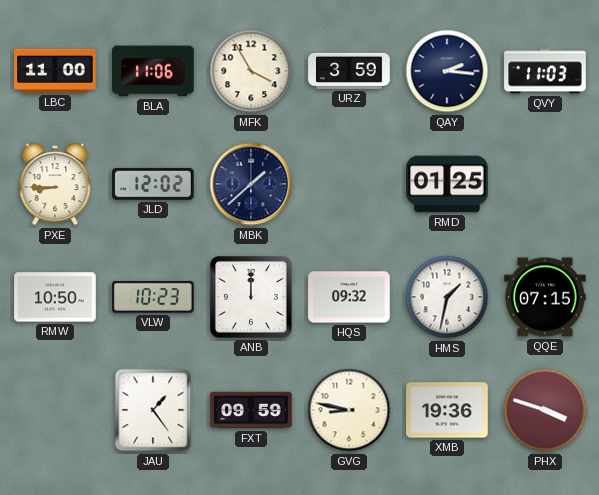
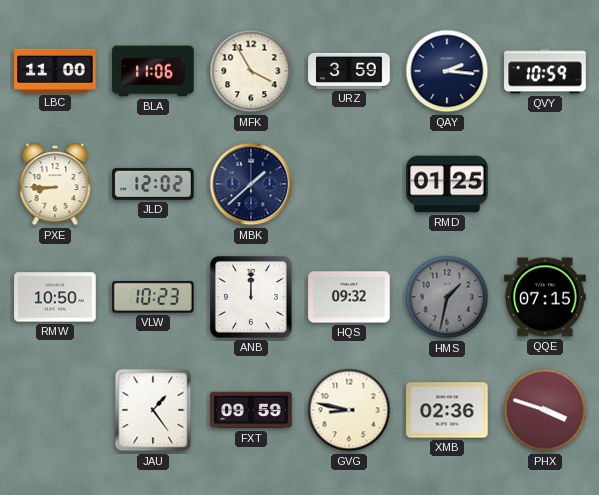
QVY: 11:03 -> 10:59 (545, 71)
HMS dial: white -> grey (447, 297)
XMB: 19:36 -> 02:36 (447, 410)
